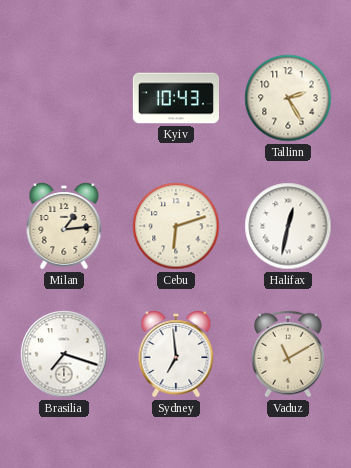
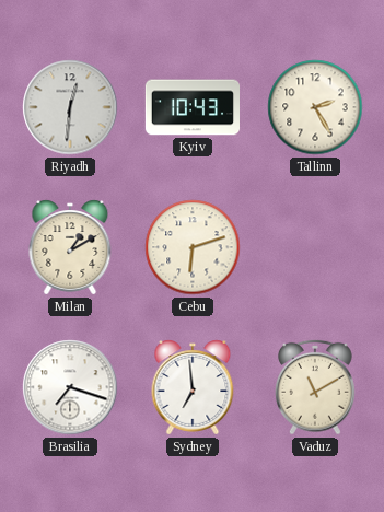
Riyadh: none -> 12:31 (70, 107)
Milan: 1:14 -> 1:10 (70, 247)
Halifax: 12:32 -> none (288, 226)
